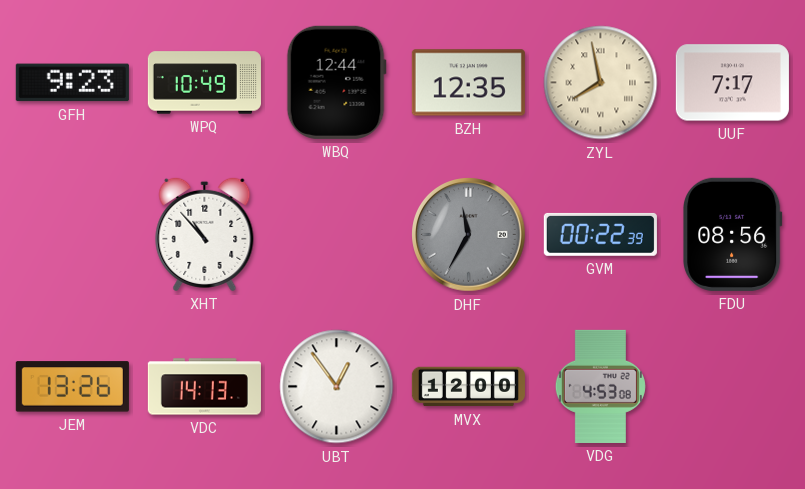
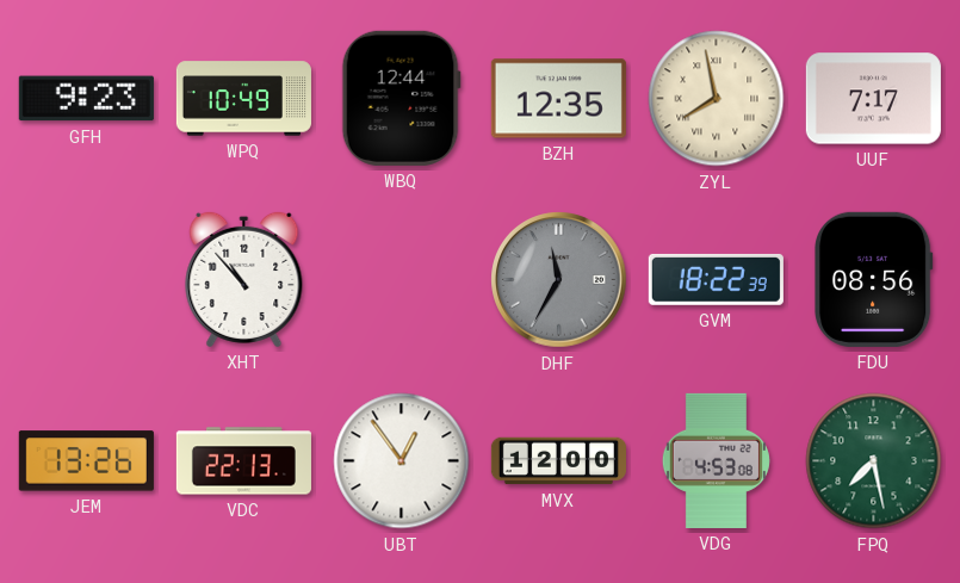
GVM: 00:22 -> 18:22 (716, 279)
VDC: 14:13 -> 22:13 (243, 461)
FPQ: none -> 7:28 (874, 461)
